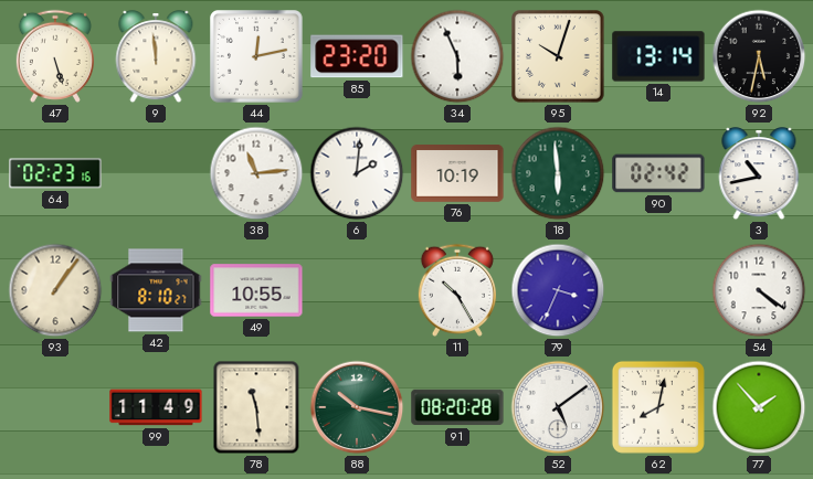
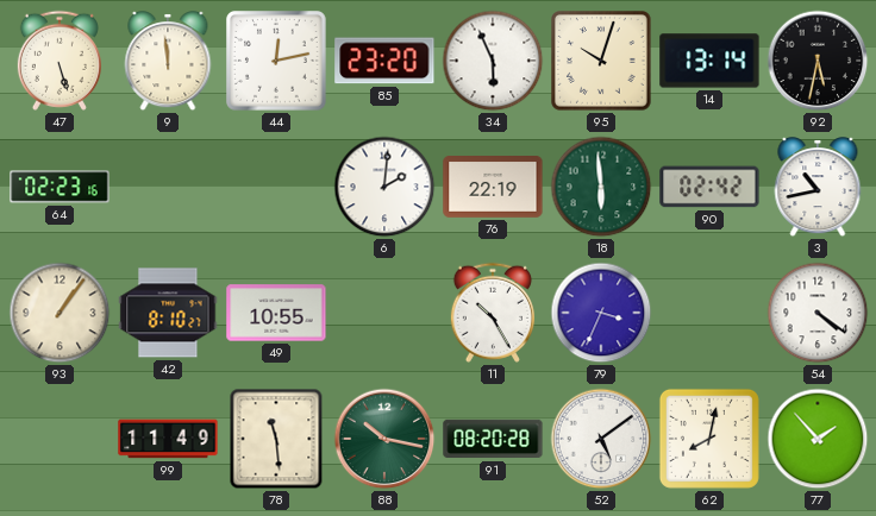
38: 11:14 -> none (256, 173)
76: 10:19 -> 22:19 (493, 188)
